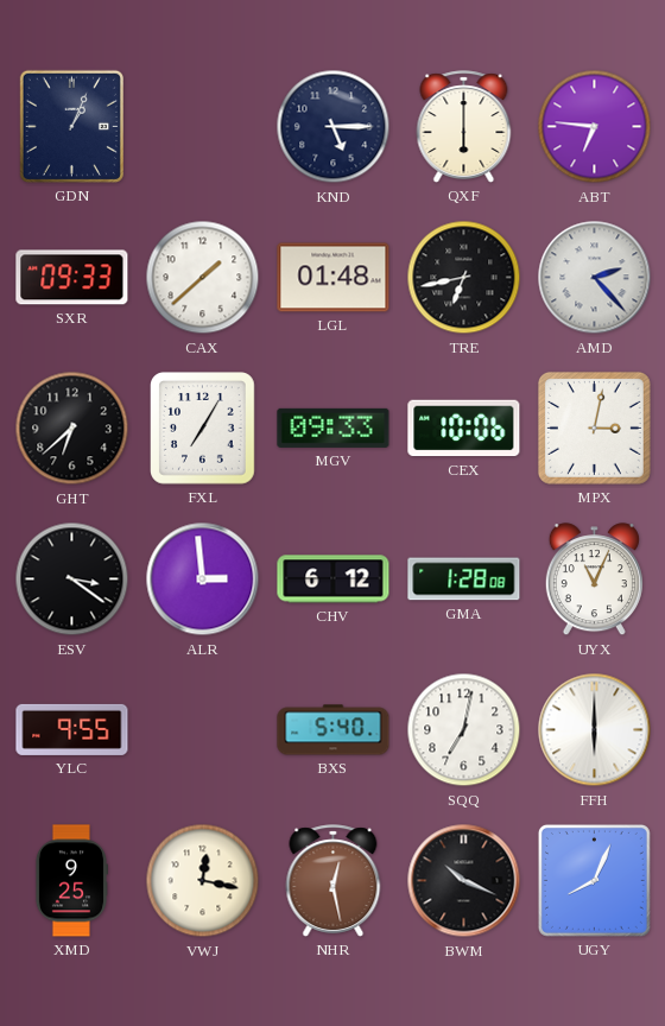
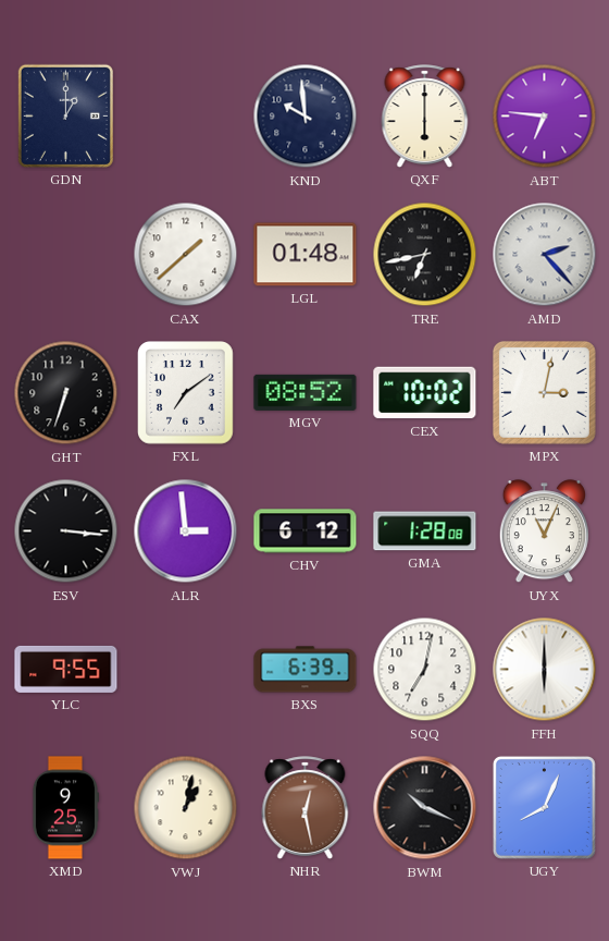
GDN: 1:04 -> 1:00 (65, 115)
KND: 5:15 -> 9:59 (306, 117)
SXR: 09:33 -> none (72, 278)
GHT: 6:38 -> 6:33 (66, 393)
FXL: 7:05 -> 7:09 (186, 393)
MGV: 09:33 -> 08:52 (306, 392)
CEX: 10:06 -> 10:02 (425, 393)
ESV: 3:21 -> 3:16 (66, 531)
BXS: 5:40 -> 6:39 (306, 670)
VWJ: 12:17 -> 1:02 (186, 808)
